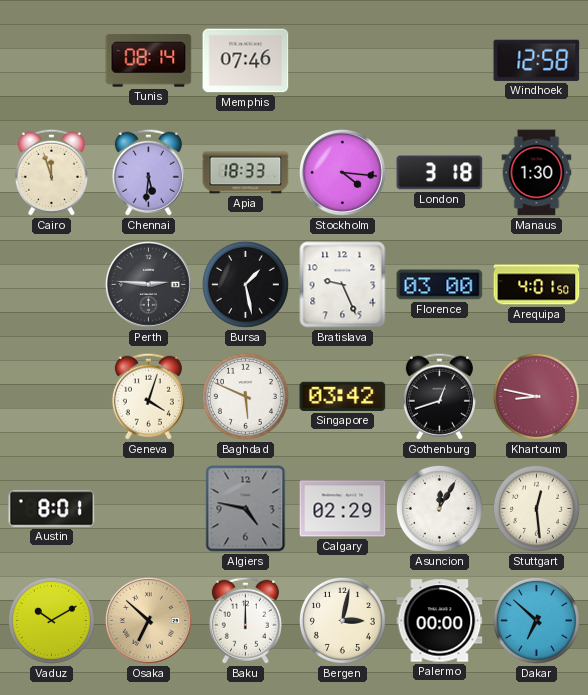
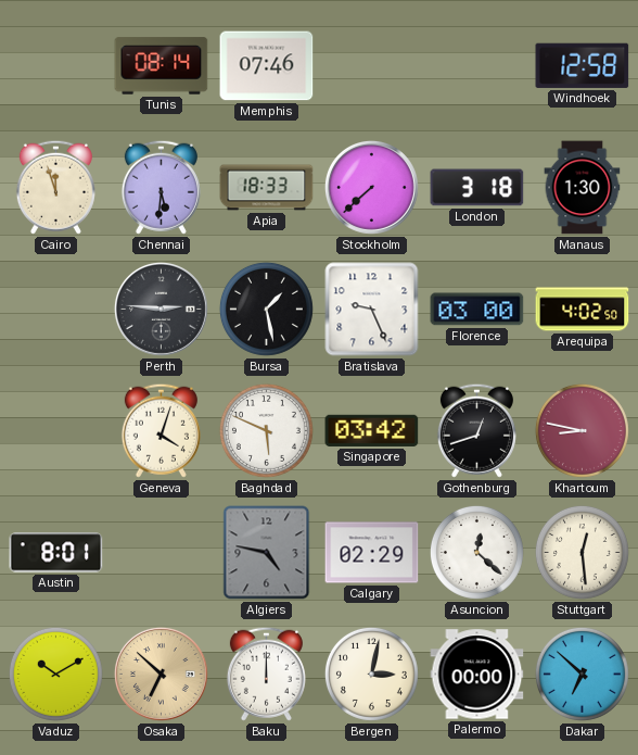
Stockholm: 4:16 -> 7:38 (371, 187)
Arequipa: 4:01 -> 4:02 (583, 310)
Asuncion: 12:05 -> 12:22 (476, 552)
